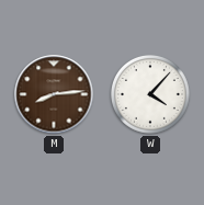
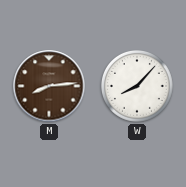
W: 4:07 -> 8:07 (137, 86)
